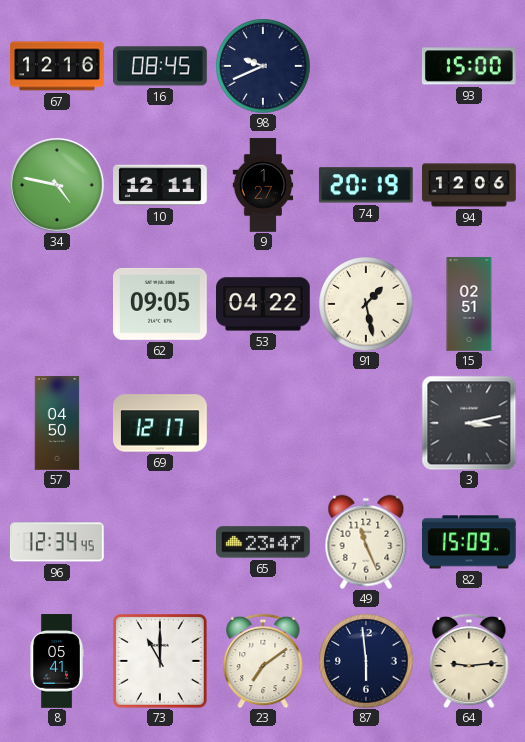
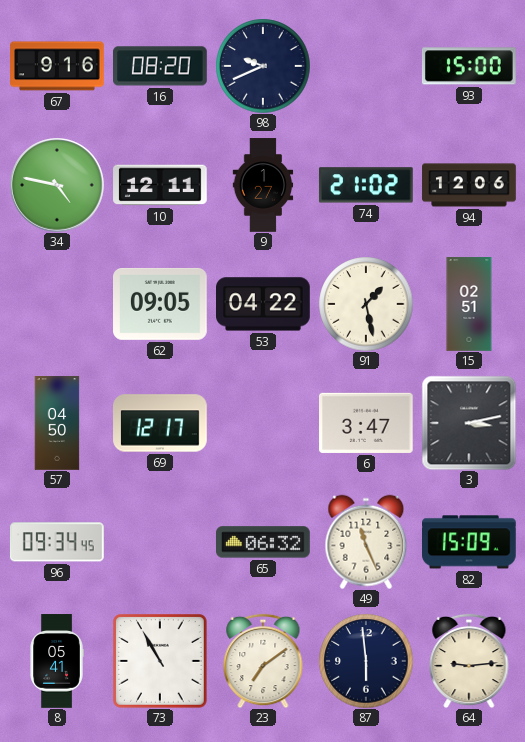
67: 12:16 -> 9:16 (57, 66)
16: 08:45 -> 08:20 (161, 66)
74: 20:19 -> 21:02 (366, 185)
6: none -> 3:47 (367, 423)
96: 12:34 -> 09:34 (57, 542)
65: 23:47 -> 06:32 (264, 542)
73: 11:00 -> 10:55 (160, 661)
